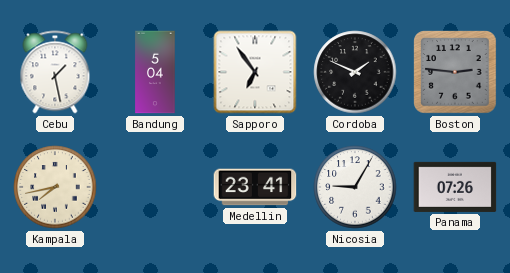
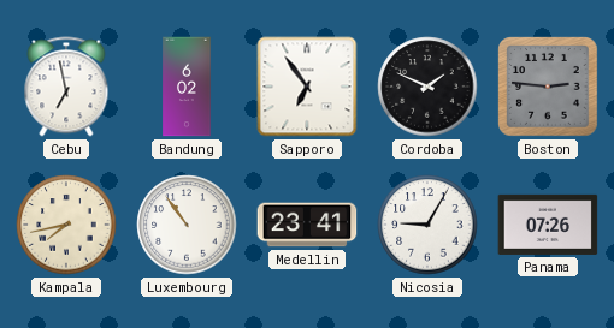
Cebu: 1:28 -> 6:58 (66, 87)
Bandung: 5:04 -> 6:02 (187, 87)
Luxembourg: none -> 10:54 (187, 225)
